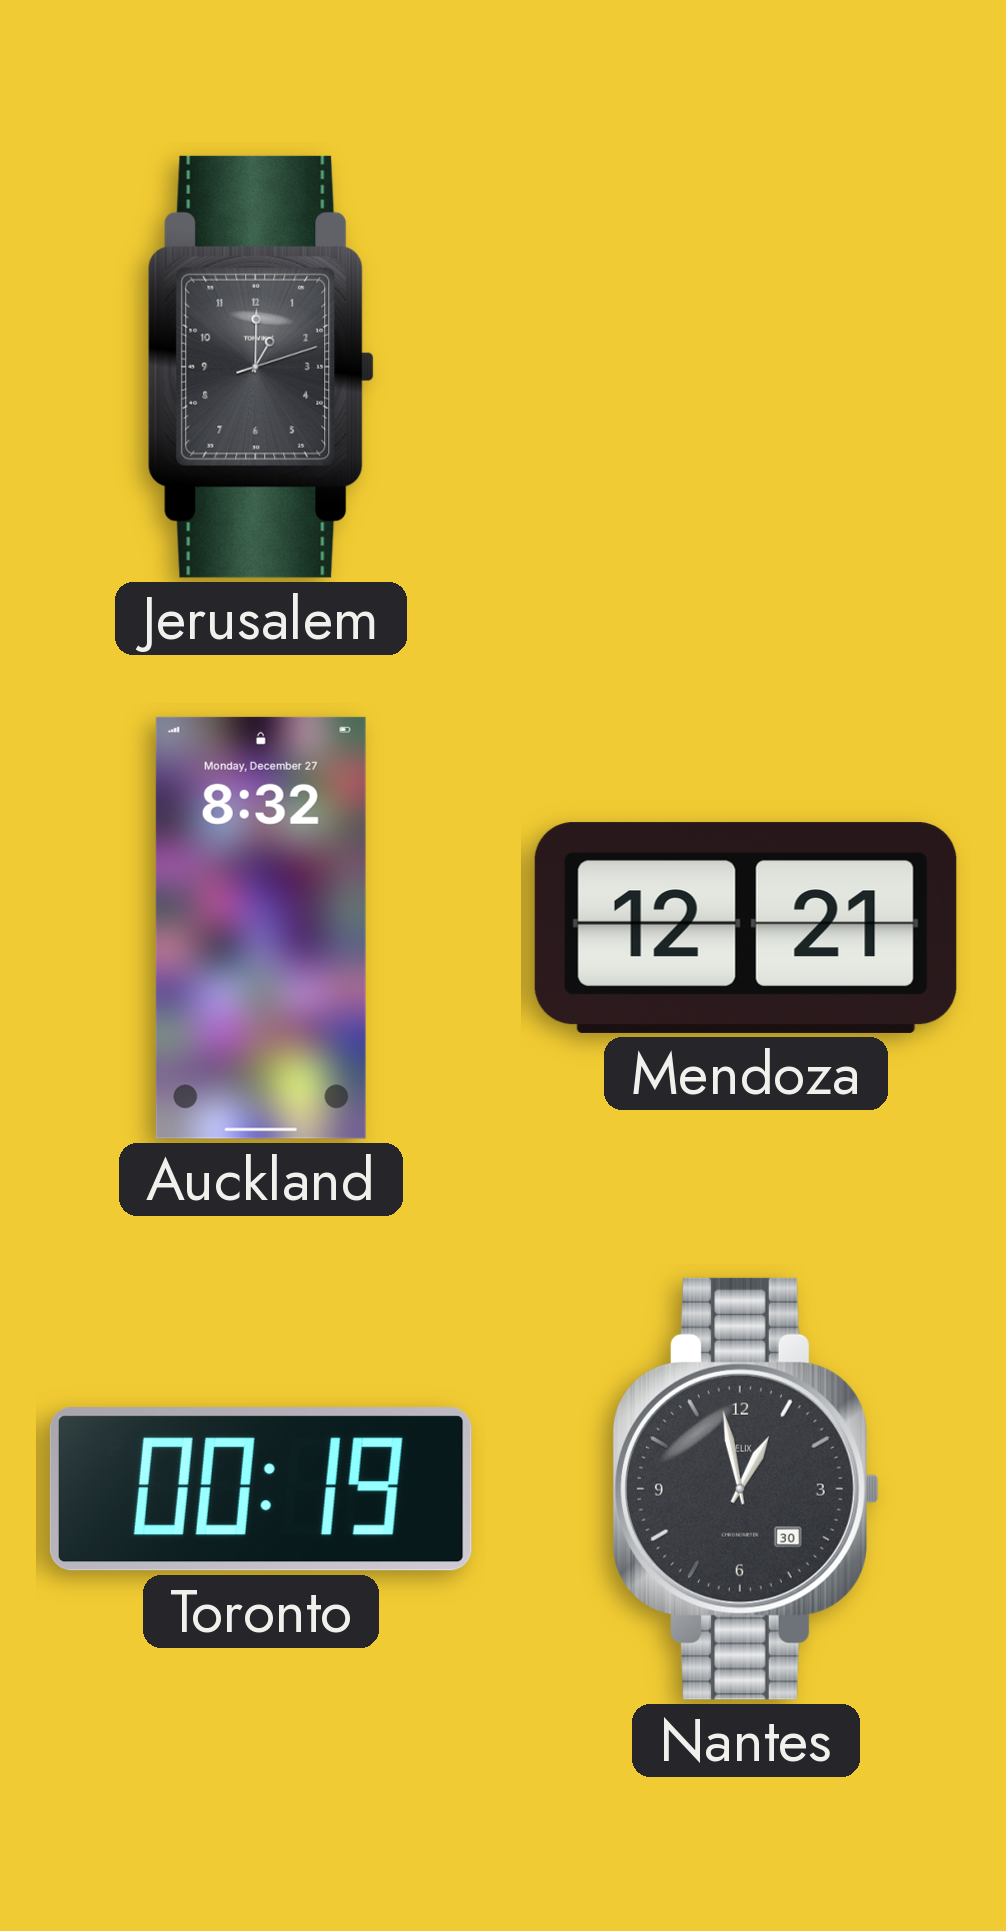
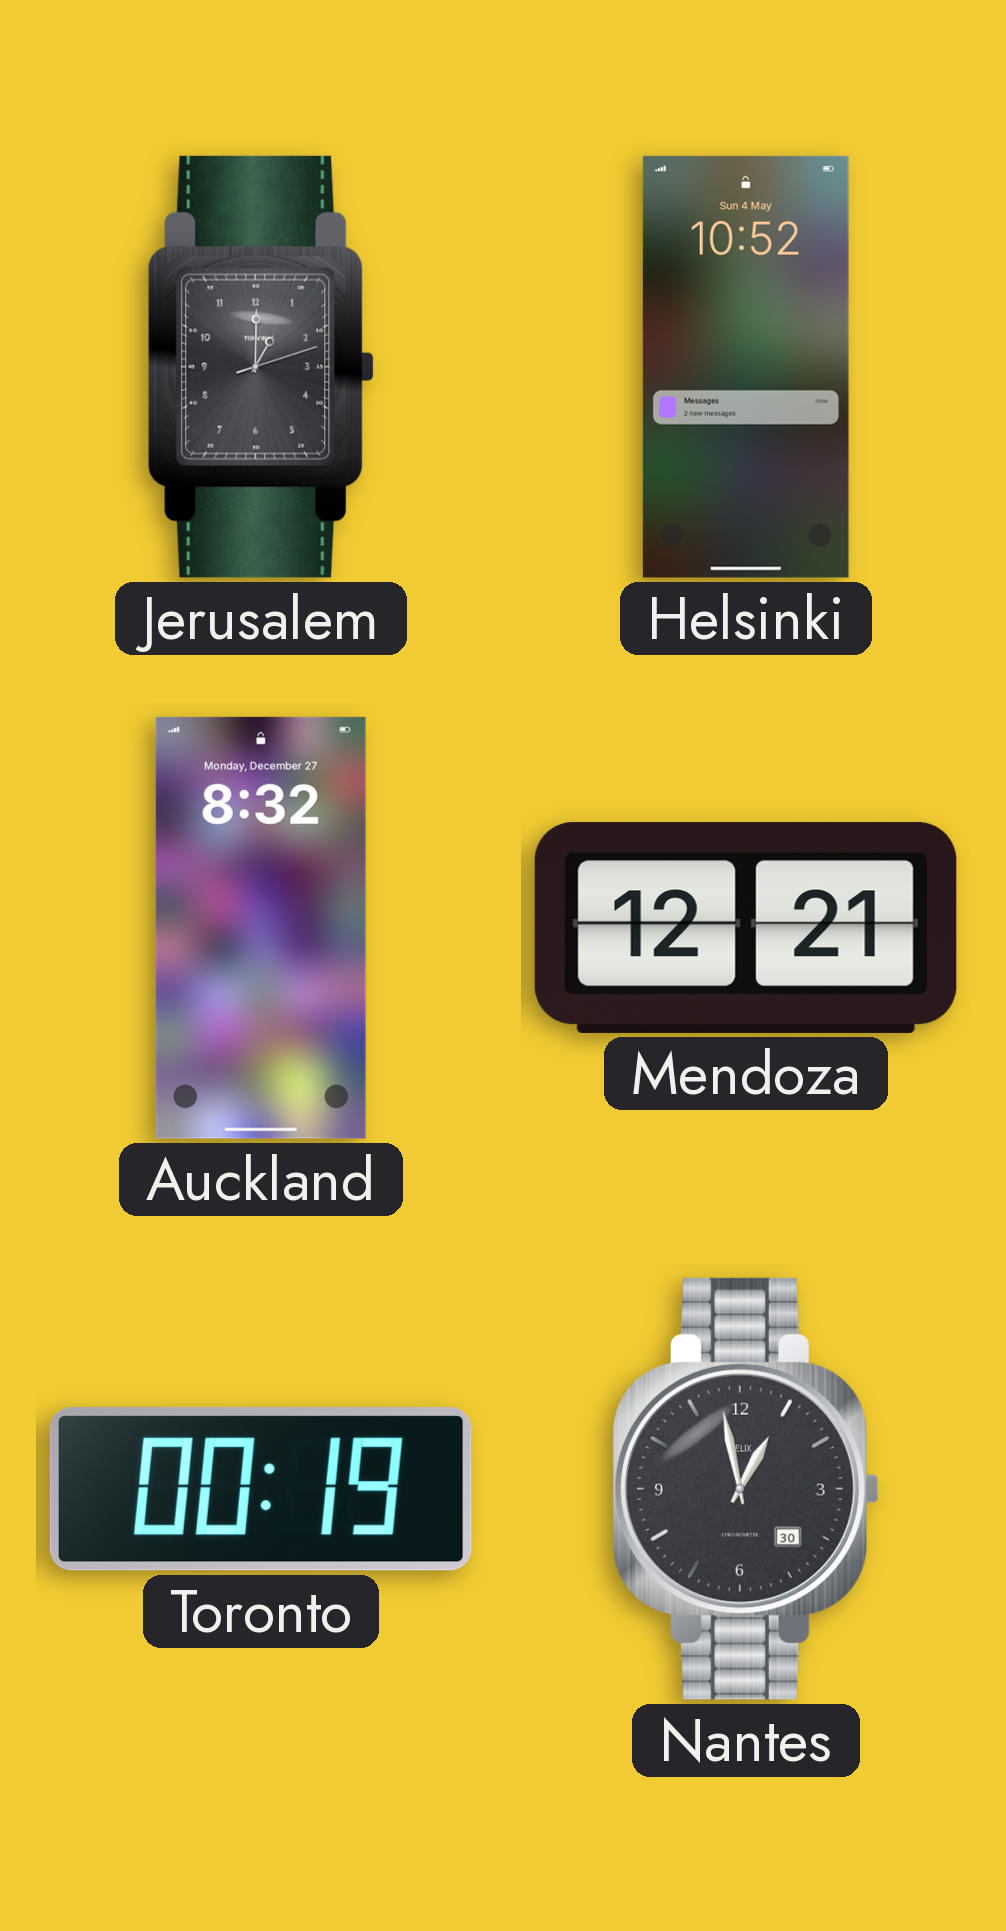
Helsinki: none -> 10:52 (746, 367)
